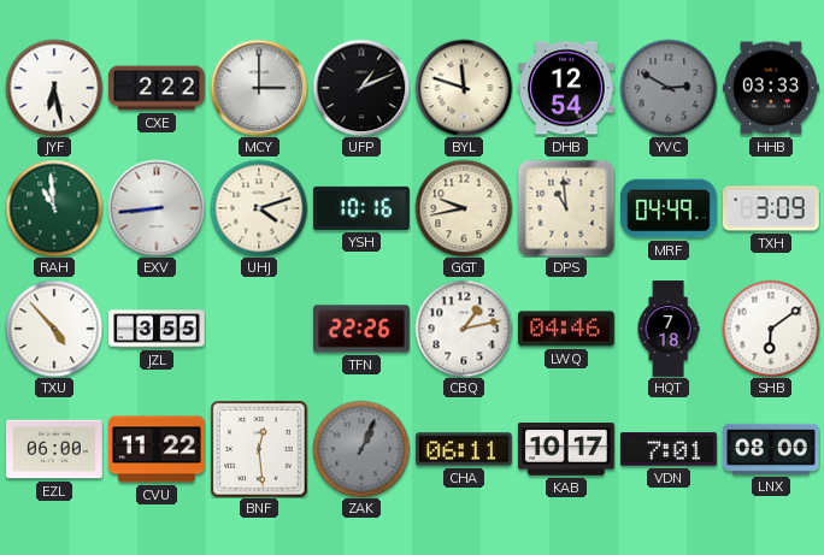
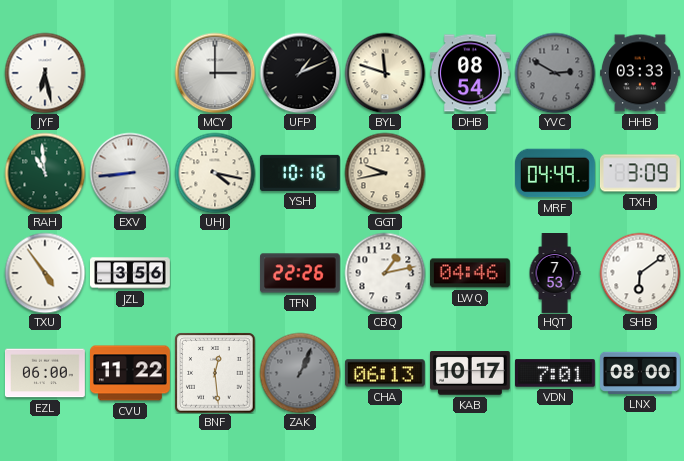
CXE: 2:22 -> none (158, 88)
DHB: 12:54 -> 08:54 (470, 73)
UHJ: 4:12 -> 4:17 (215, 173)
DPS: 10:59 -> none (566, 208)
TXU: 4:53 -> 4:54 (45, 273)
JZL: 3:55 -> 3:56 (131, 273)
HQT: 7:18 -> 7:53 (555, 274)
CHA: 06:11 -> 06:13 (385, 373)
